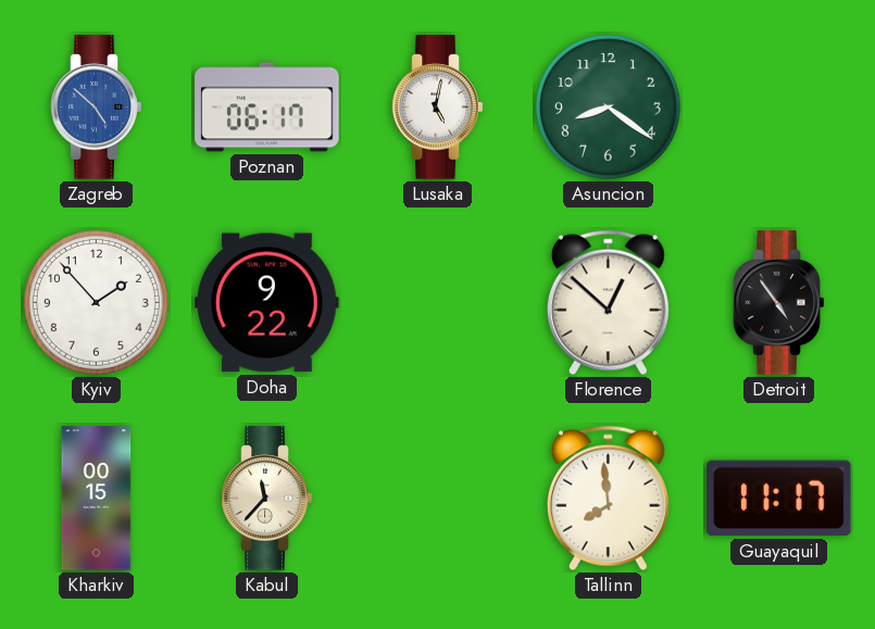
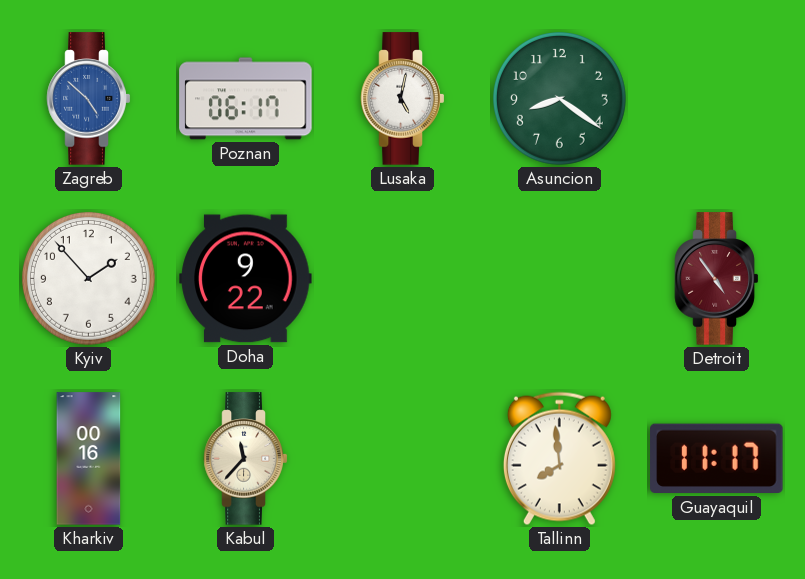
Florence: 12:52 -> none (608, 303)
Detroit dial: black -> burgundy (717, 279)
Kharkiv: 00:15 -> 00:16 (89, 459)
